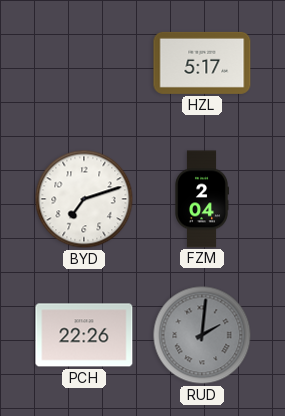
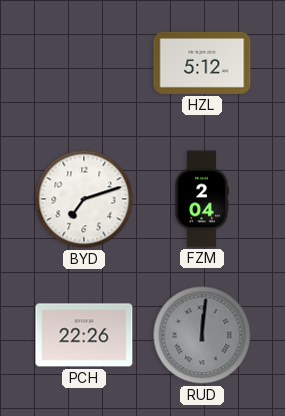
HZL: 5:17 -> 5:12 (202, 63)
RUD: 2:01 -> 12:01 (202, 335)
